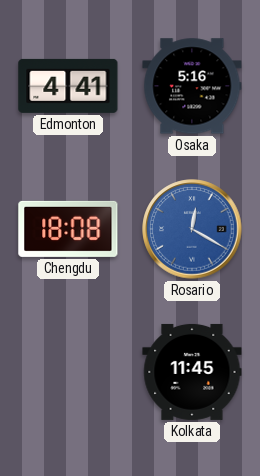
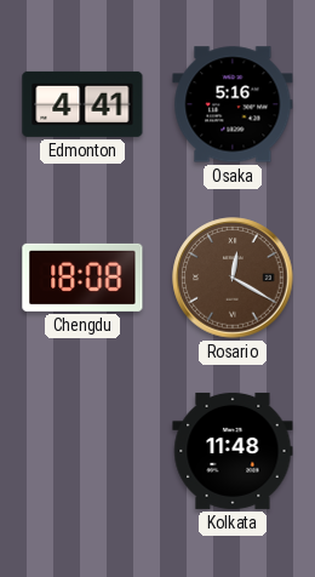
Rosario dial: blue -> brown (233, 278)
Kolkata: 11:45 -> 11:48 (233, 451)
